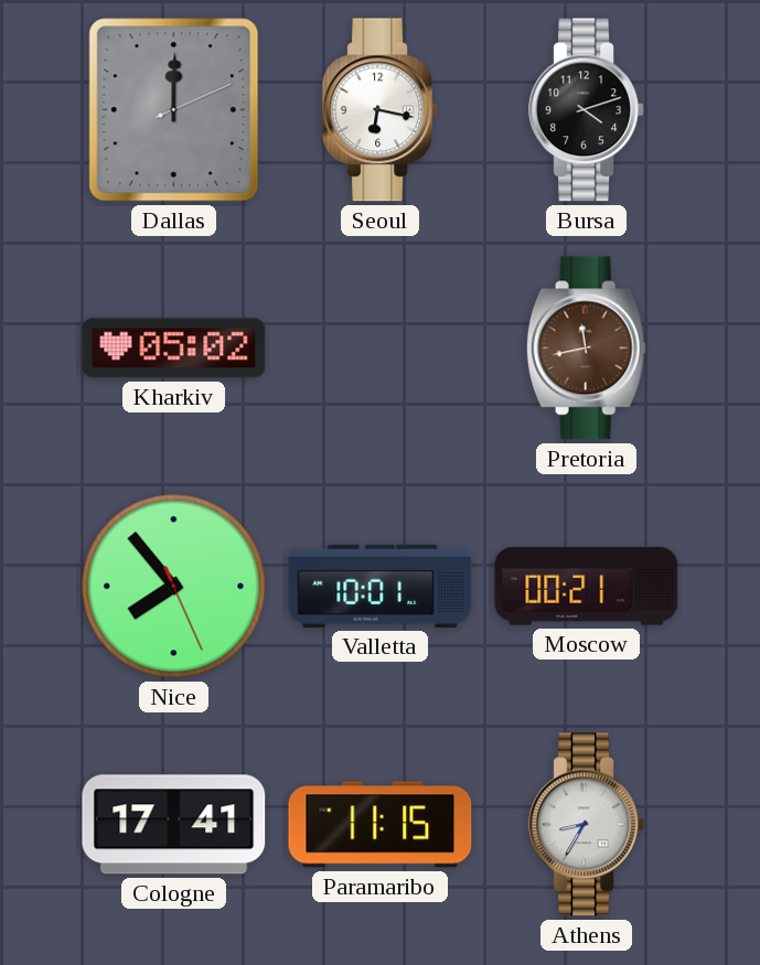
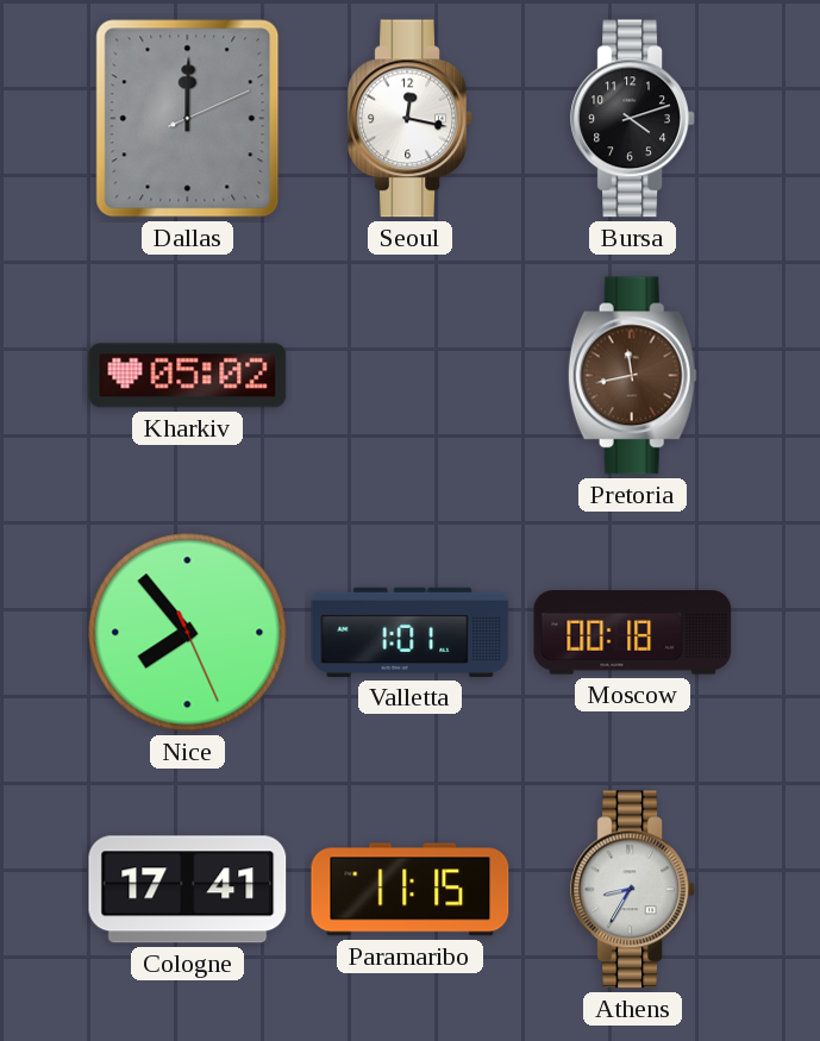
Seoul: 6:17 -> 12:17 (411, 119)
Valletta: 10:01 -> 1:01 (411, 632)
Moscow: 00:21 -> 00:18 (633, 633)
